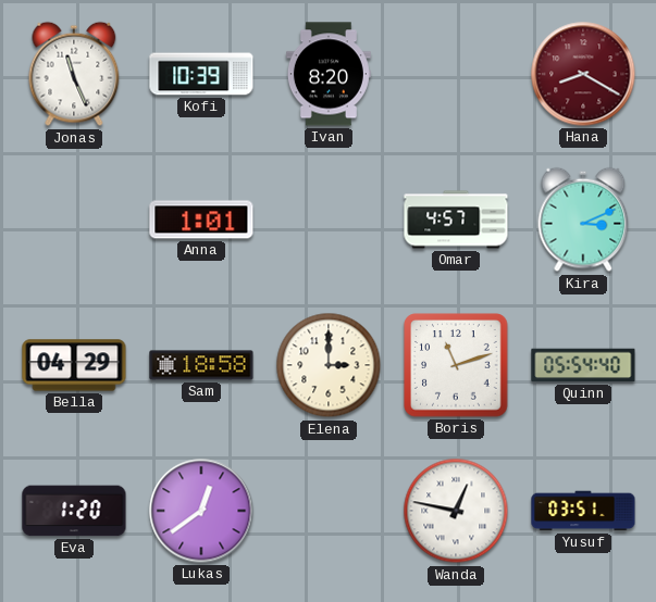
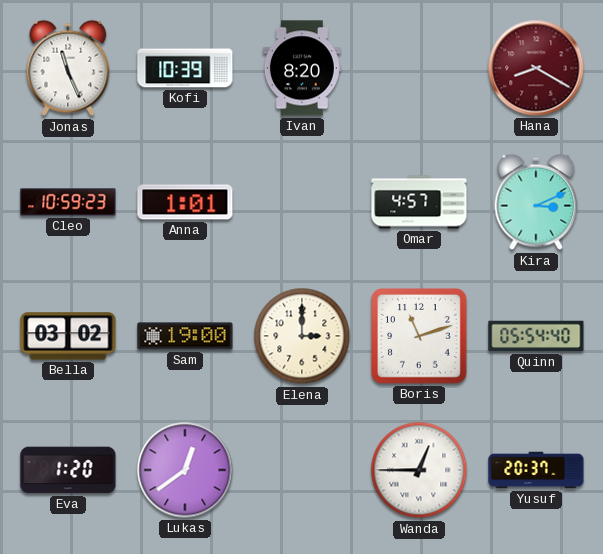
Cleo: none -> 10:59 (68, 202)
Bella: 04:29 -> 03:02 (68, 336)
Sam: 18:58 -> 19:00 (185, 336)
Wanda: 12:47 -> 12:45 (419, 470)
Yusuf: 03:51 -> 20:37 (536, 470)
